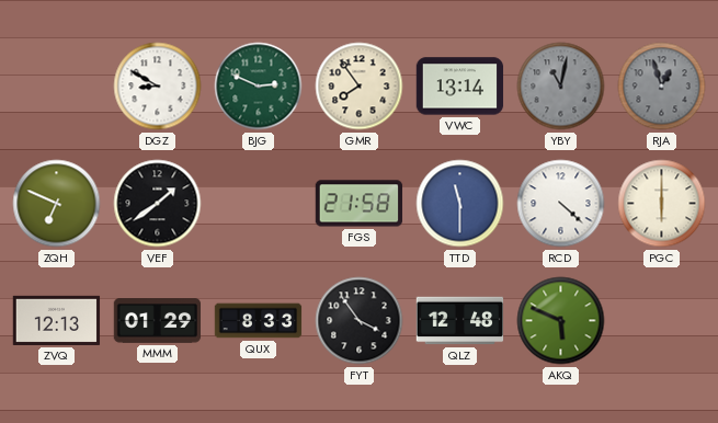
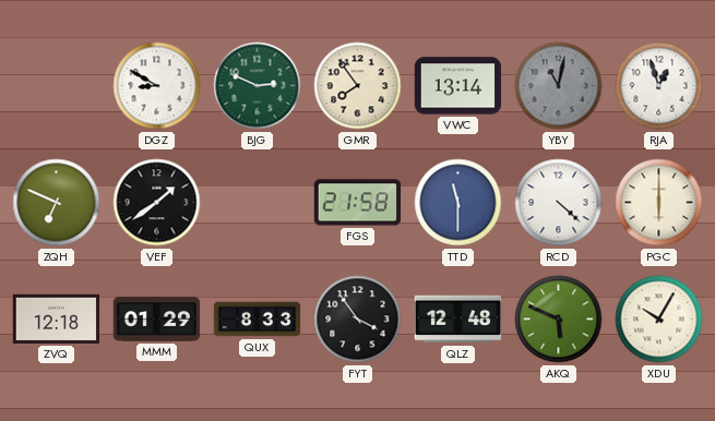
RJA dial: grey -> white (659, 86)
ZVQ: 12:13 -> 12:18 (57, 318)
XDU: none -> 10:05 (659, 320)
